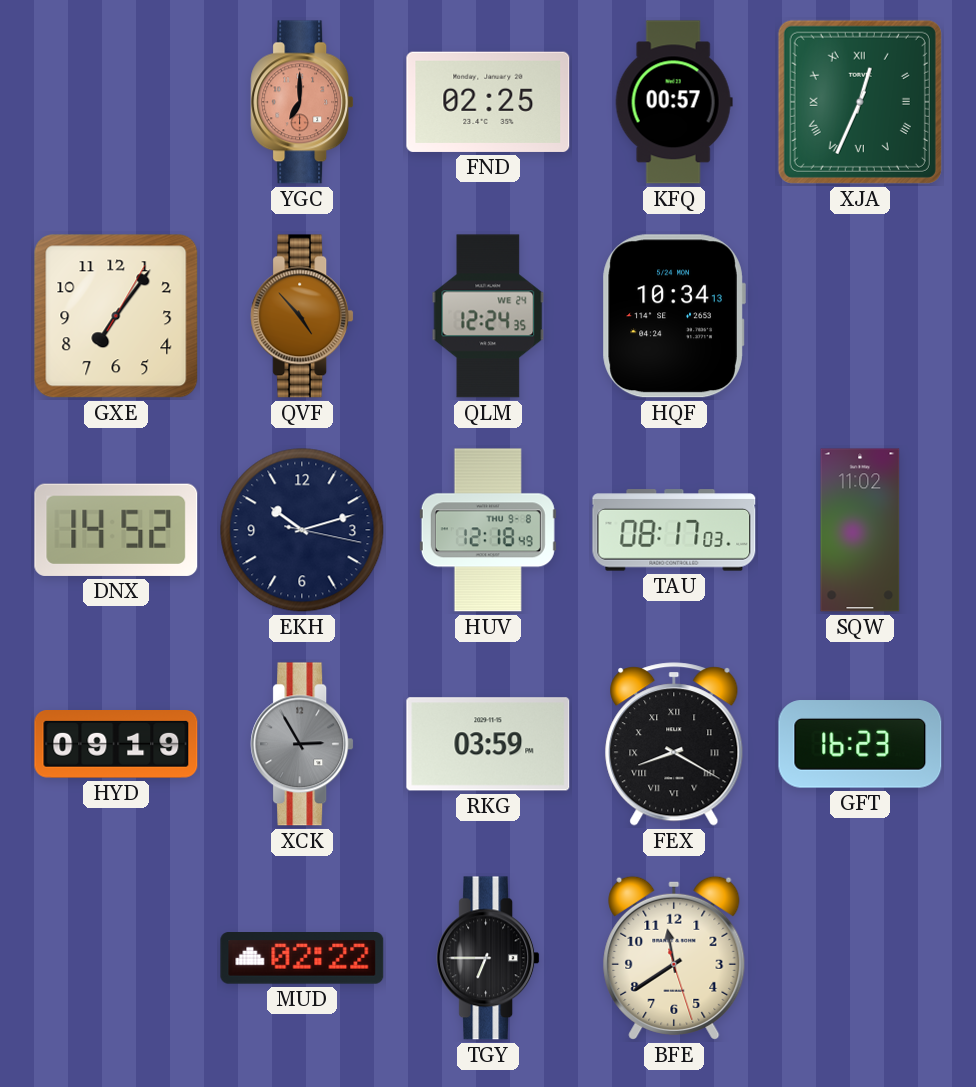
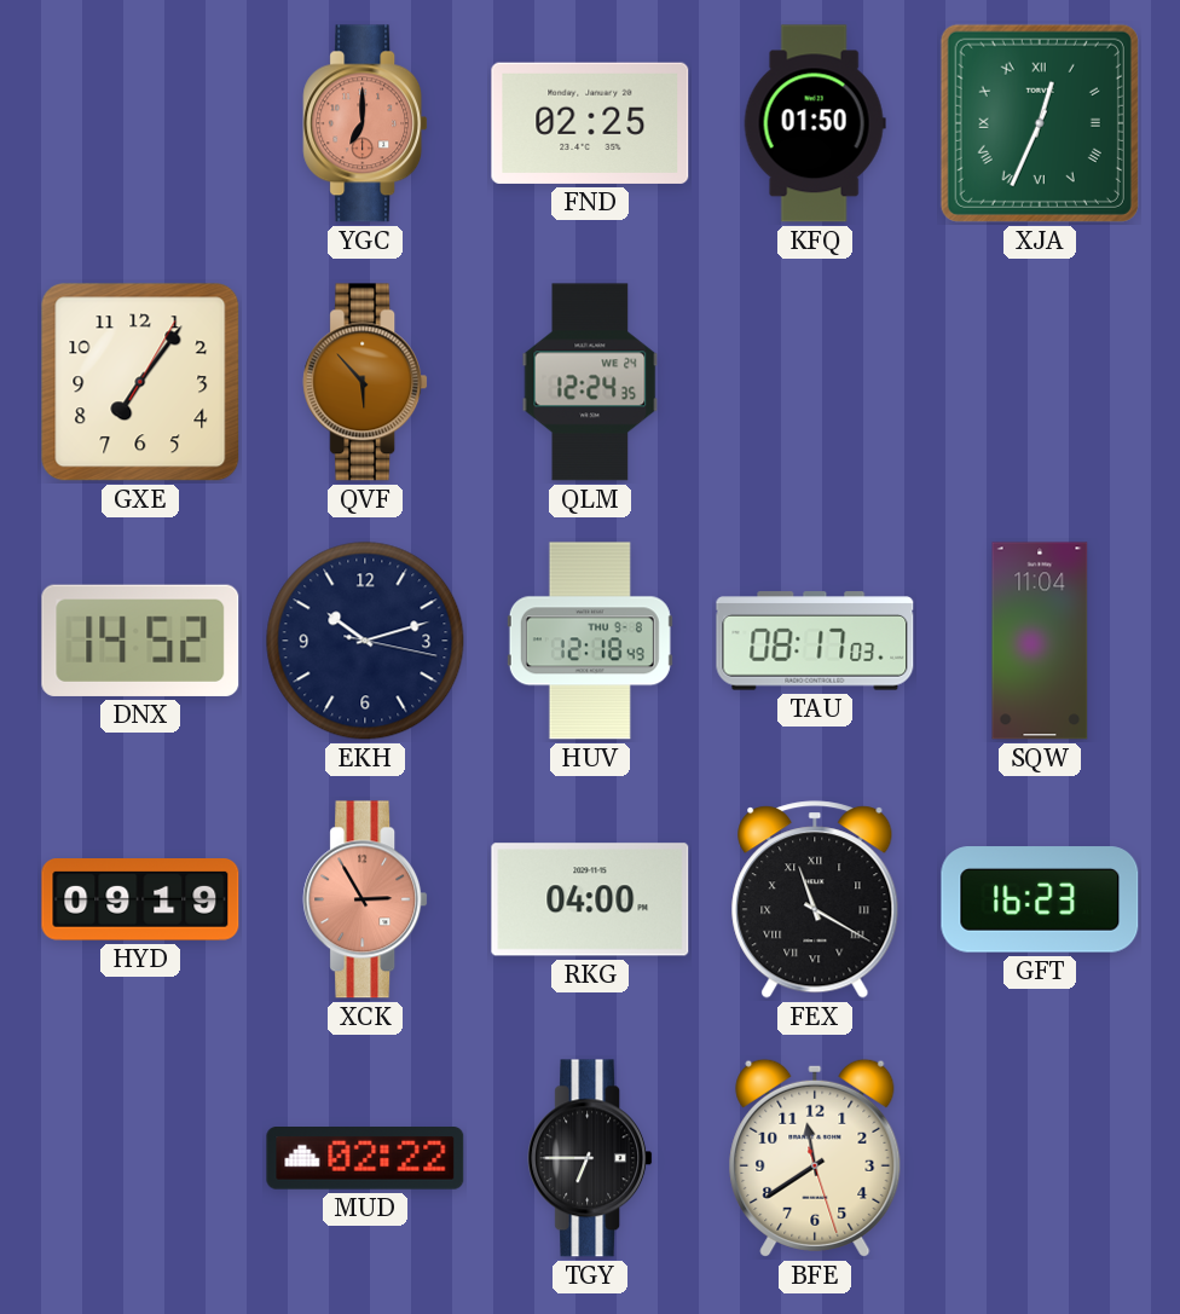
KFQ: 00:57 -> 01:50 (815, 123)
QVF: 4:53 -> 5:53 (365, 382)
HQF: 10:34 -> none (674, 316)
SQW: 11:02 -> 11:04 (1040, 641)
XCK dial: grey -> salmon (365, 899)
RKG: 03:59 -> 04:00 (590, 899)
FEX: 8:20 -> 11:20 (815, 899)
